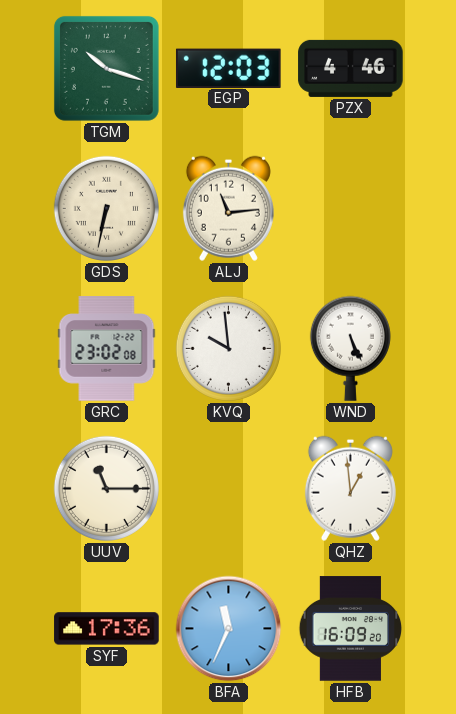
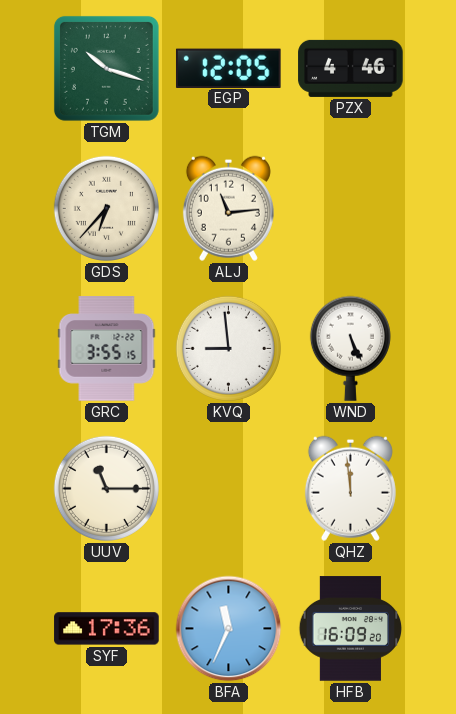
EGP: 12:03 -> 12:05 (228, 68)
GDS: 6:32 -> 6:37 (106, 208)
GRC: 23:02 -> 3:55 (107, 349)
KVQ: 9:59 -> 8:59 (228, 348)
QHZ: 12:59 -> 11:59 (350, 488)
